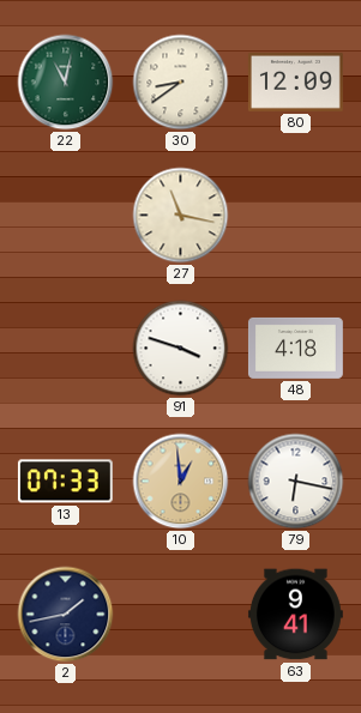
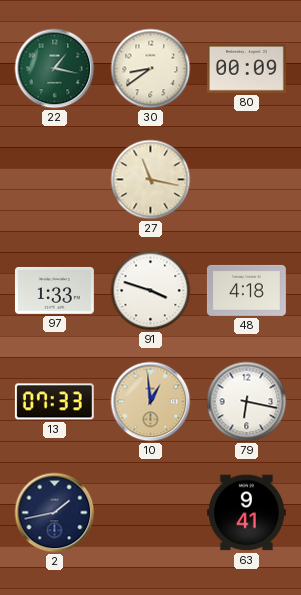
22: 11:02 -> 1:17 (55, 69)
80: 12:09 -> 00:09 (246, 69)
97: none -> 1:33 (54, 291)
